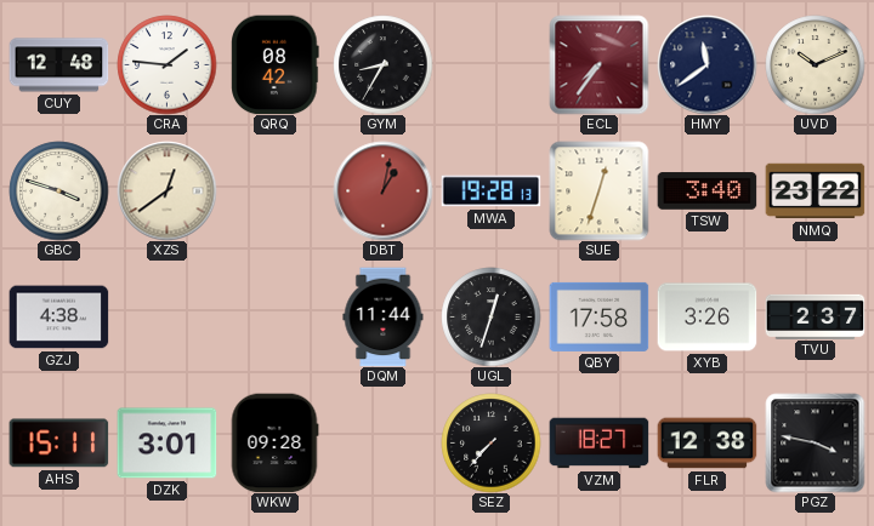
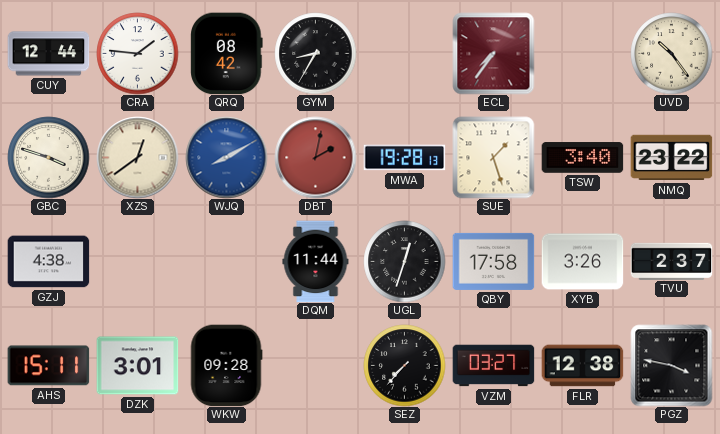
CUY: 12:48 -> 12:44 (48, 54)
HMY: 11:39 -> none (706, 64)
UVD: 10:11 -> 10:24 (671, 53)
WJQ: none -> 8:10 (226, 157)
DBT: 1:02 -> 2:02 (315, 157)
SUE: 12:33 -> 1:27 (493, 157)
VZM: 18:27 -> 03:27 (493, 366)
